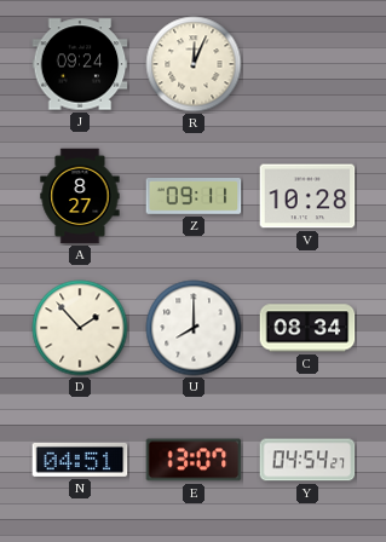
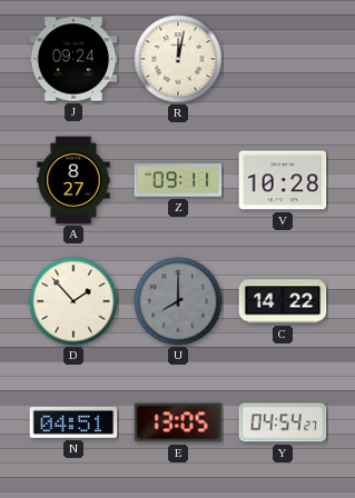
R: 12:04 -> 12:02 (178, 59)
U dial: white -> grey (178, 301)
C: 08:34 -> 14:22 (283, 301)
E: 13:07 -> 13:05 (178, 422)
